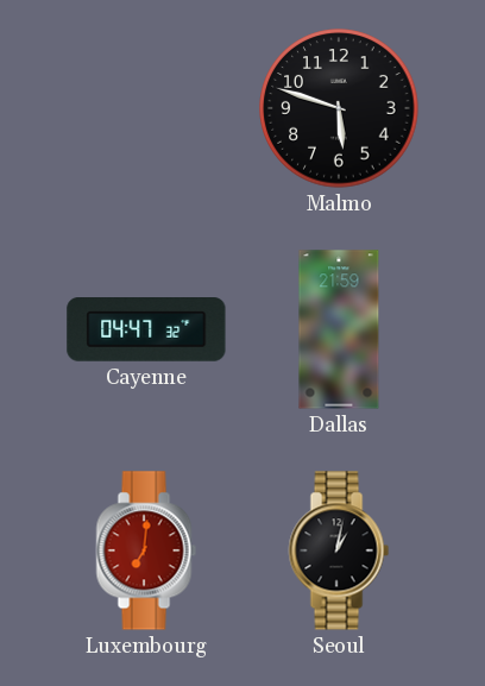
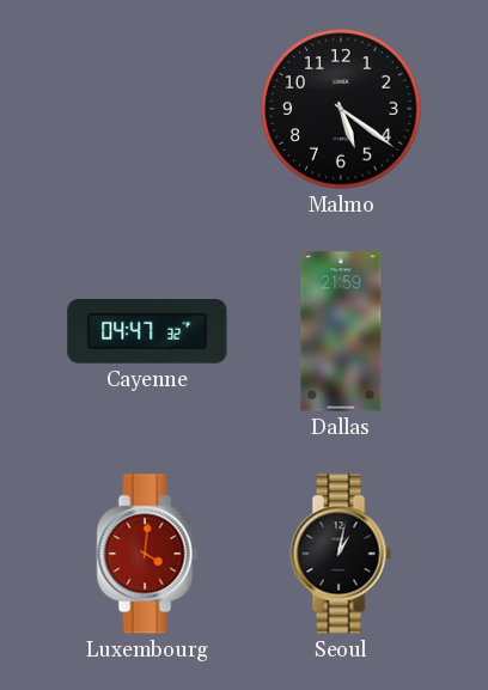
Malmo: 5:48 -> 5:21 (341, 109)
Luxembourg: 7:01 -> 4:01 (147, 554)
